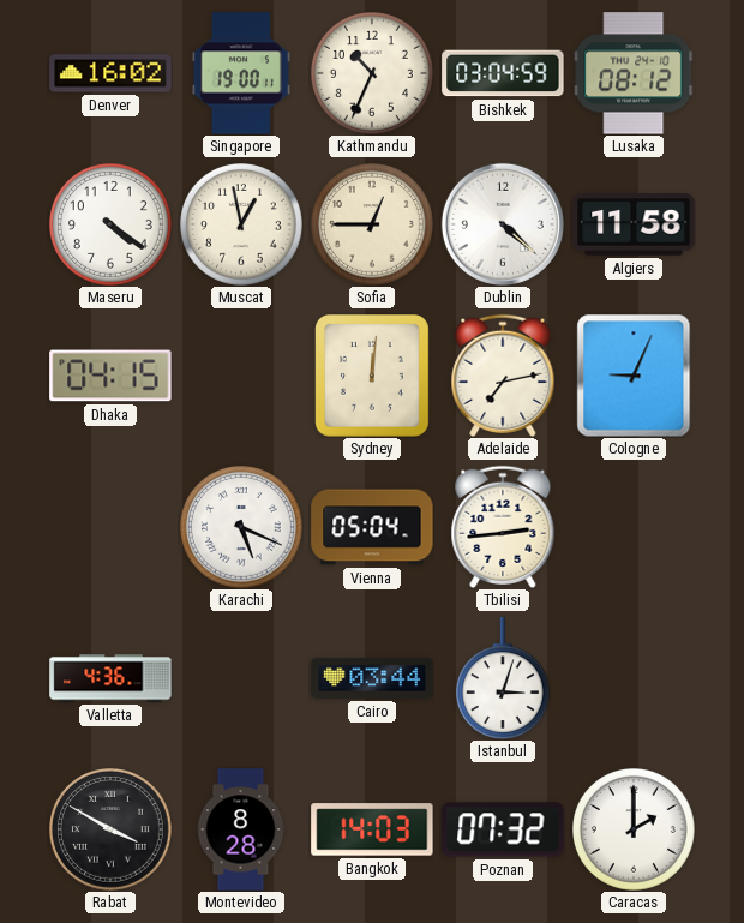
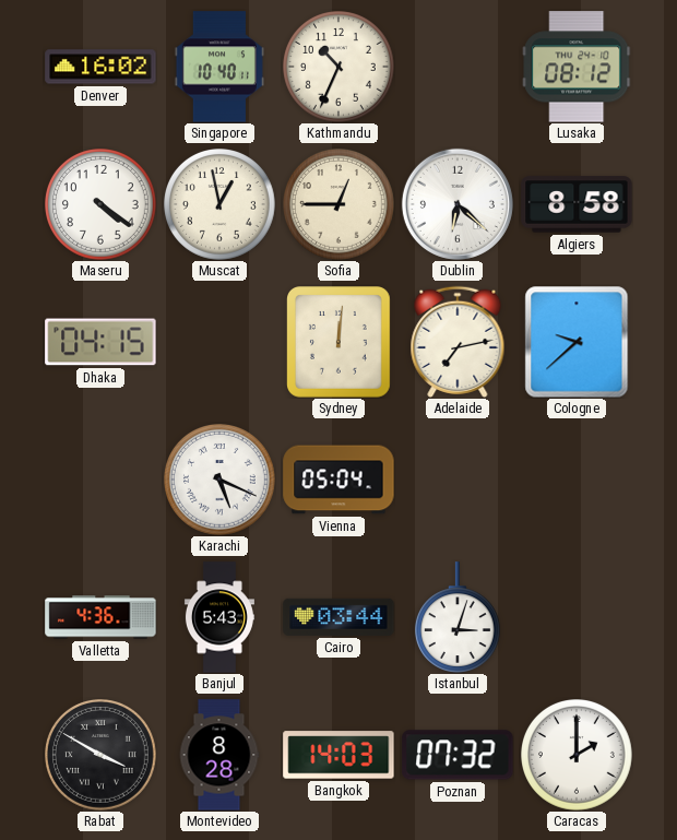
Singapore: 19:00 -> 10:40 (219, 67)
Bishkek: 03:04 -> none (503, 73)
Dublin: 4:22 -> 6:22 (458, 204)
Algiers: 11:58 -> 8:58 (577, 204)
Cologne: 9:04 -> 9:38 (577, 342)
Tbilisi: 2:44 -> none (503, 527)
Banjul: none -> 5:43 (219, 617)
